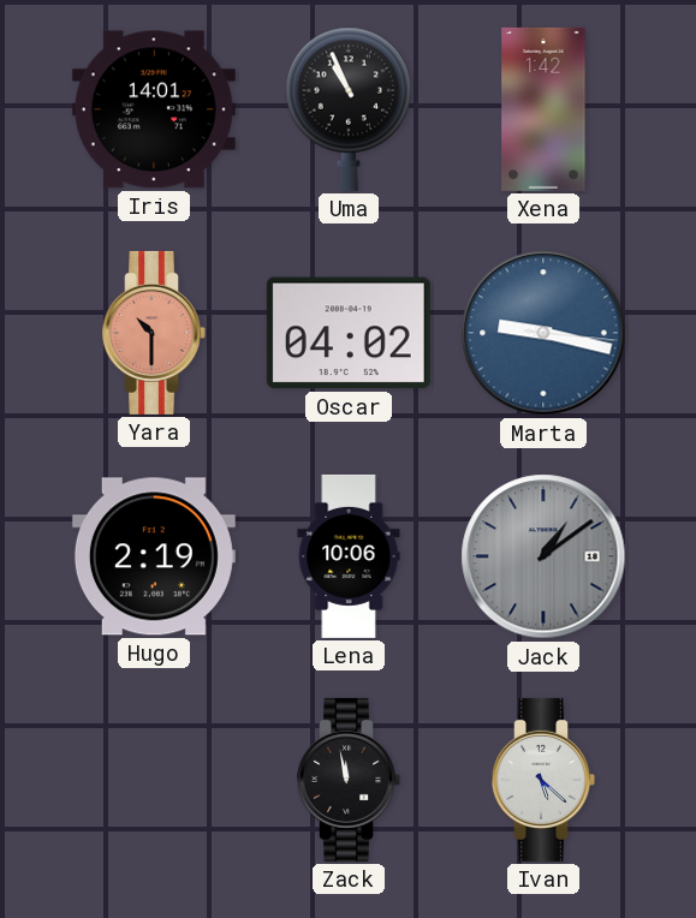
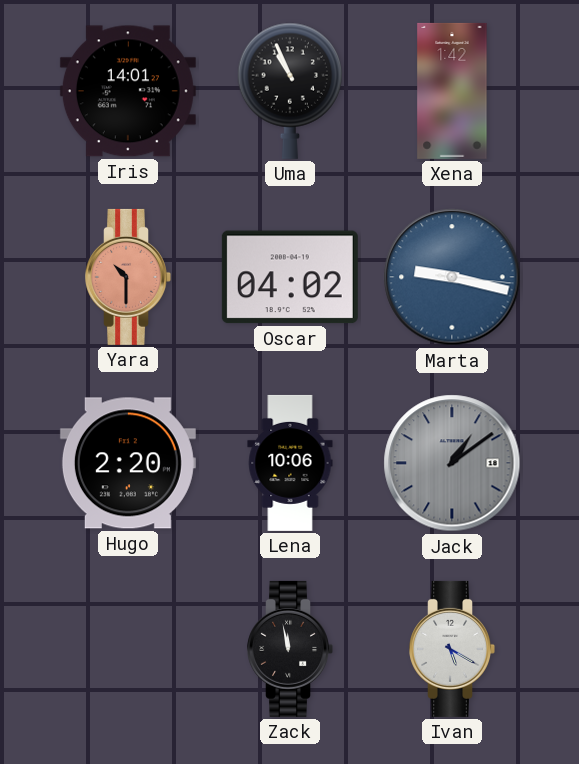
Hugo: 2:19 -> 2:20 (128, 463)
Ivan: 5:22 -> 5:20 (452, 649)
